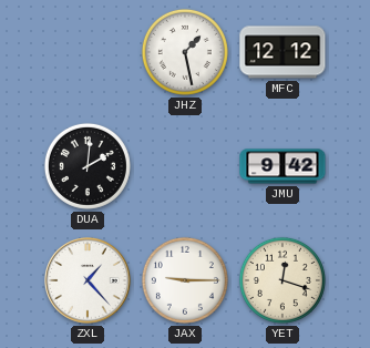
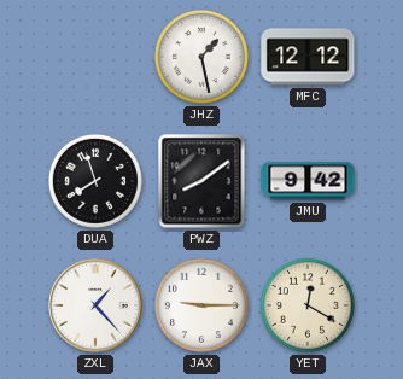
DUA: 2:01 -> 7:57 (95, 181)
PWZ: none -> 8:09 (201, 181)
YET: 12:18 -> 12:20 (308, 305)
